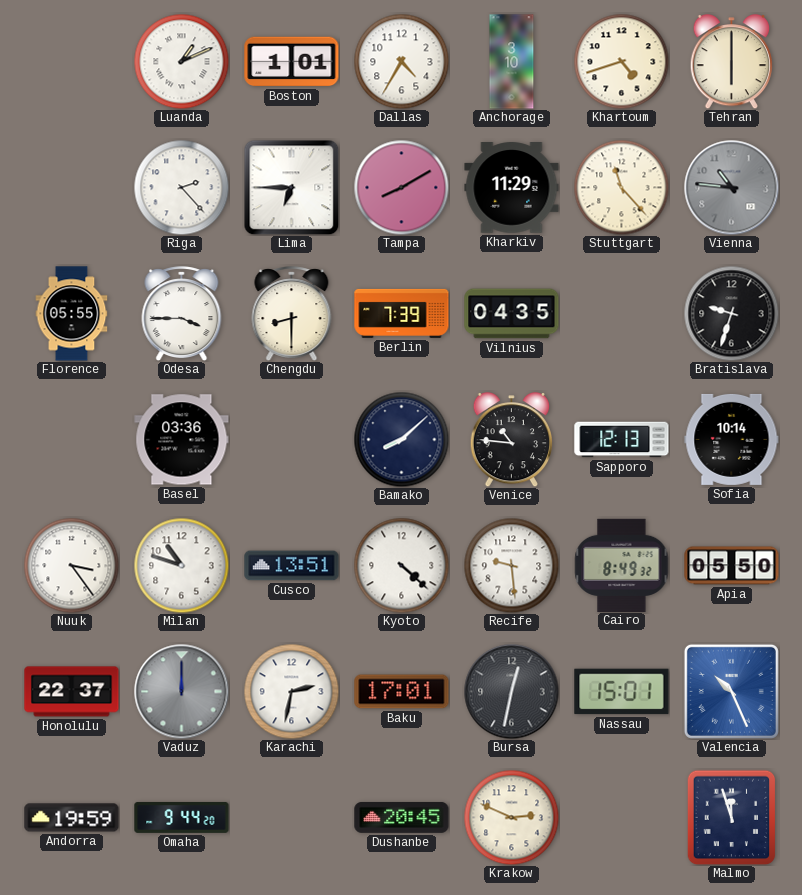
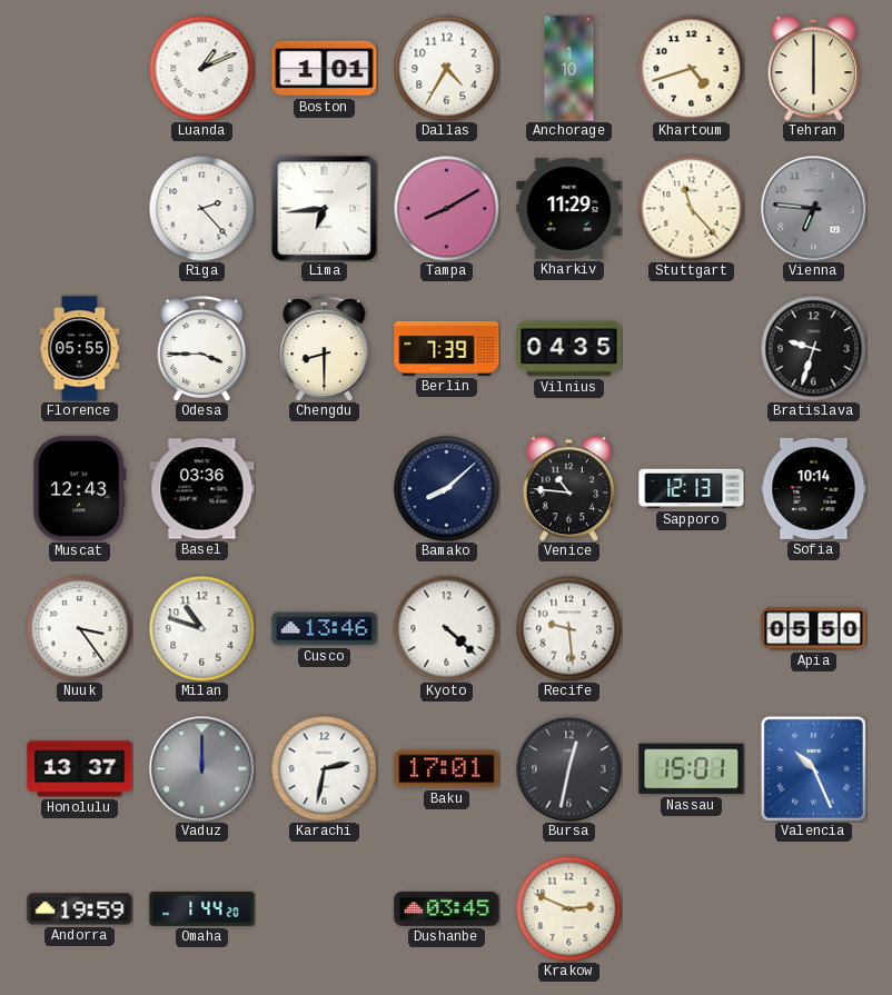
Anchorage: 3:10 -> 1:10 (569, 69)
Lima: 6:45 -> 6:44 (324, 208)
Vienna: 10:46 -> 6:46 (813, 208)
Muscat: none -> 12:43 (80, 489)
Cusco: 13:51 -> 13:46 (325, 629)
Cairo: 8:49 -> none (622, 565)
Honolulu: 22:37 -> 13:37 (80, 769)
Omaha: 9:44 -> 1:44 (202, 908)
Dushanbe: 20:45 -> 03:45 (447, 908)
Malmo: 11:57 -> none (732, 817)
